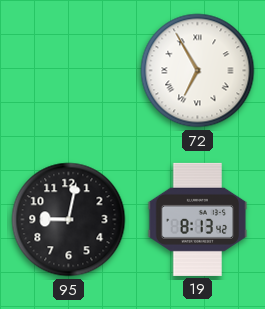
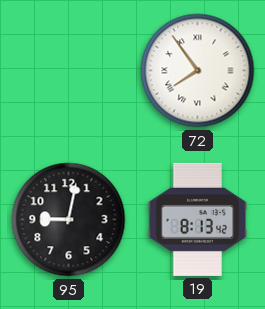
72: 6:55 -> 7:54 (198, 71)
